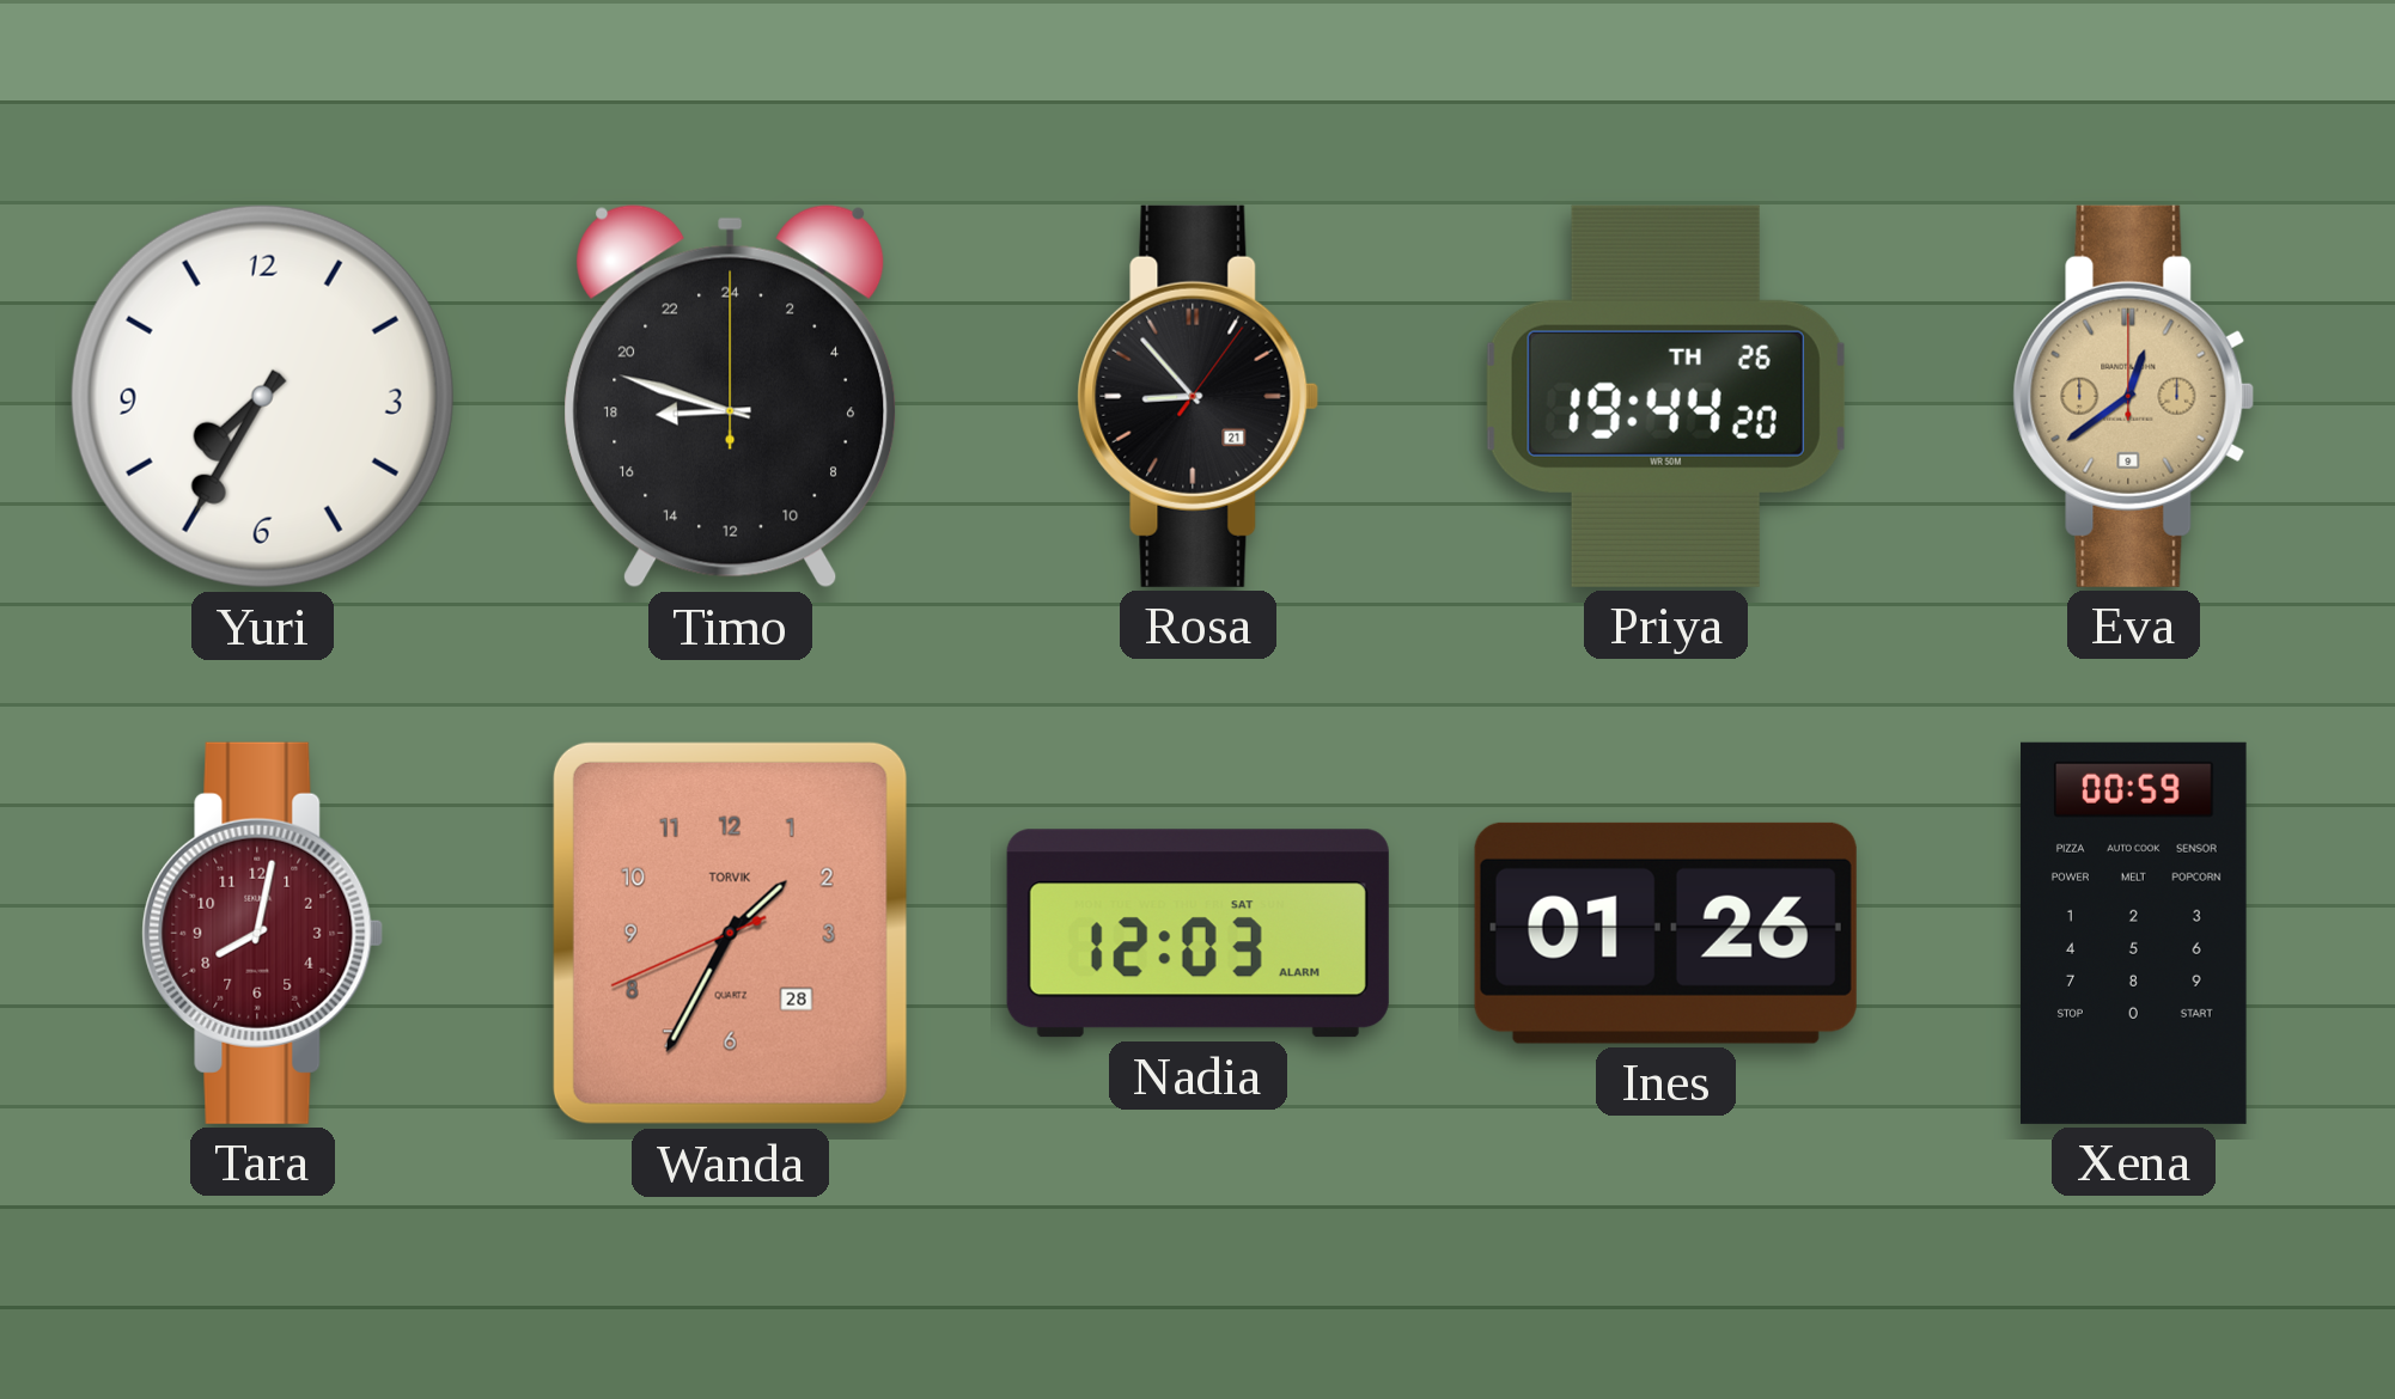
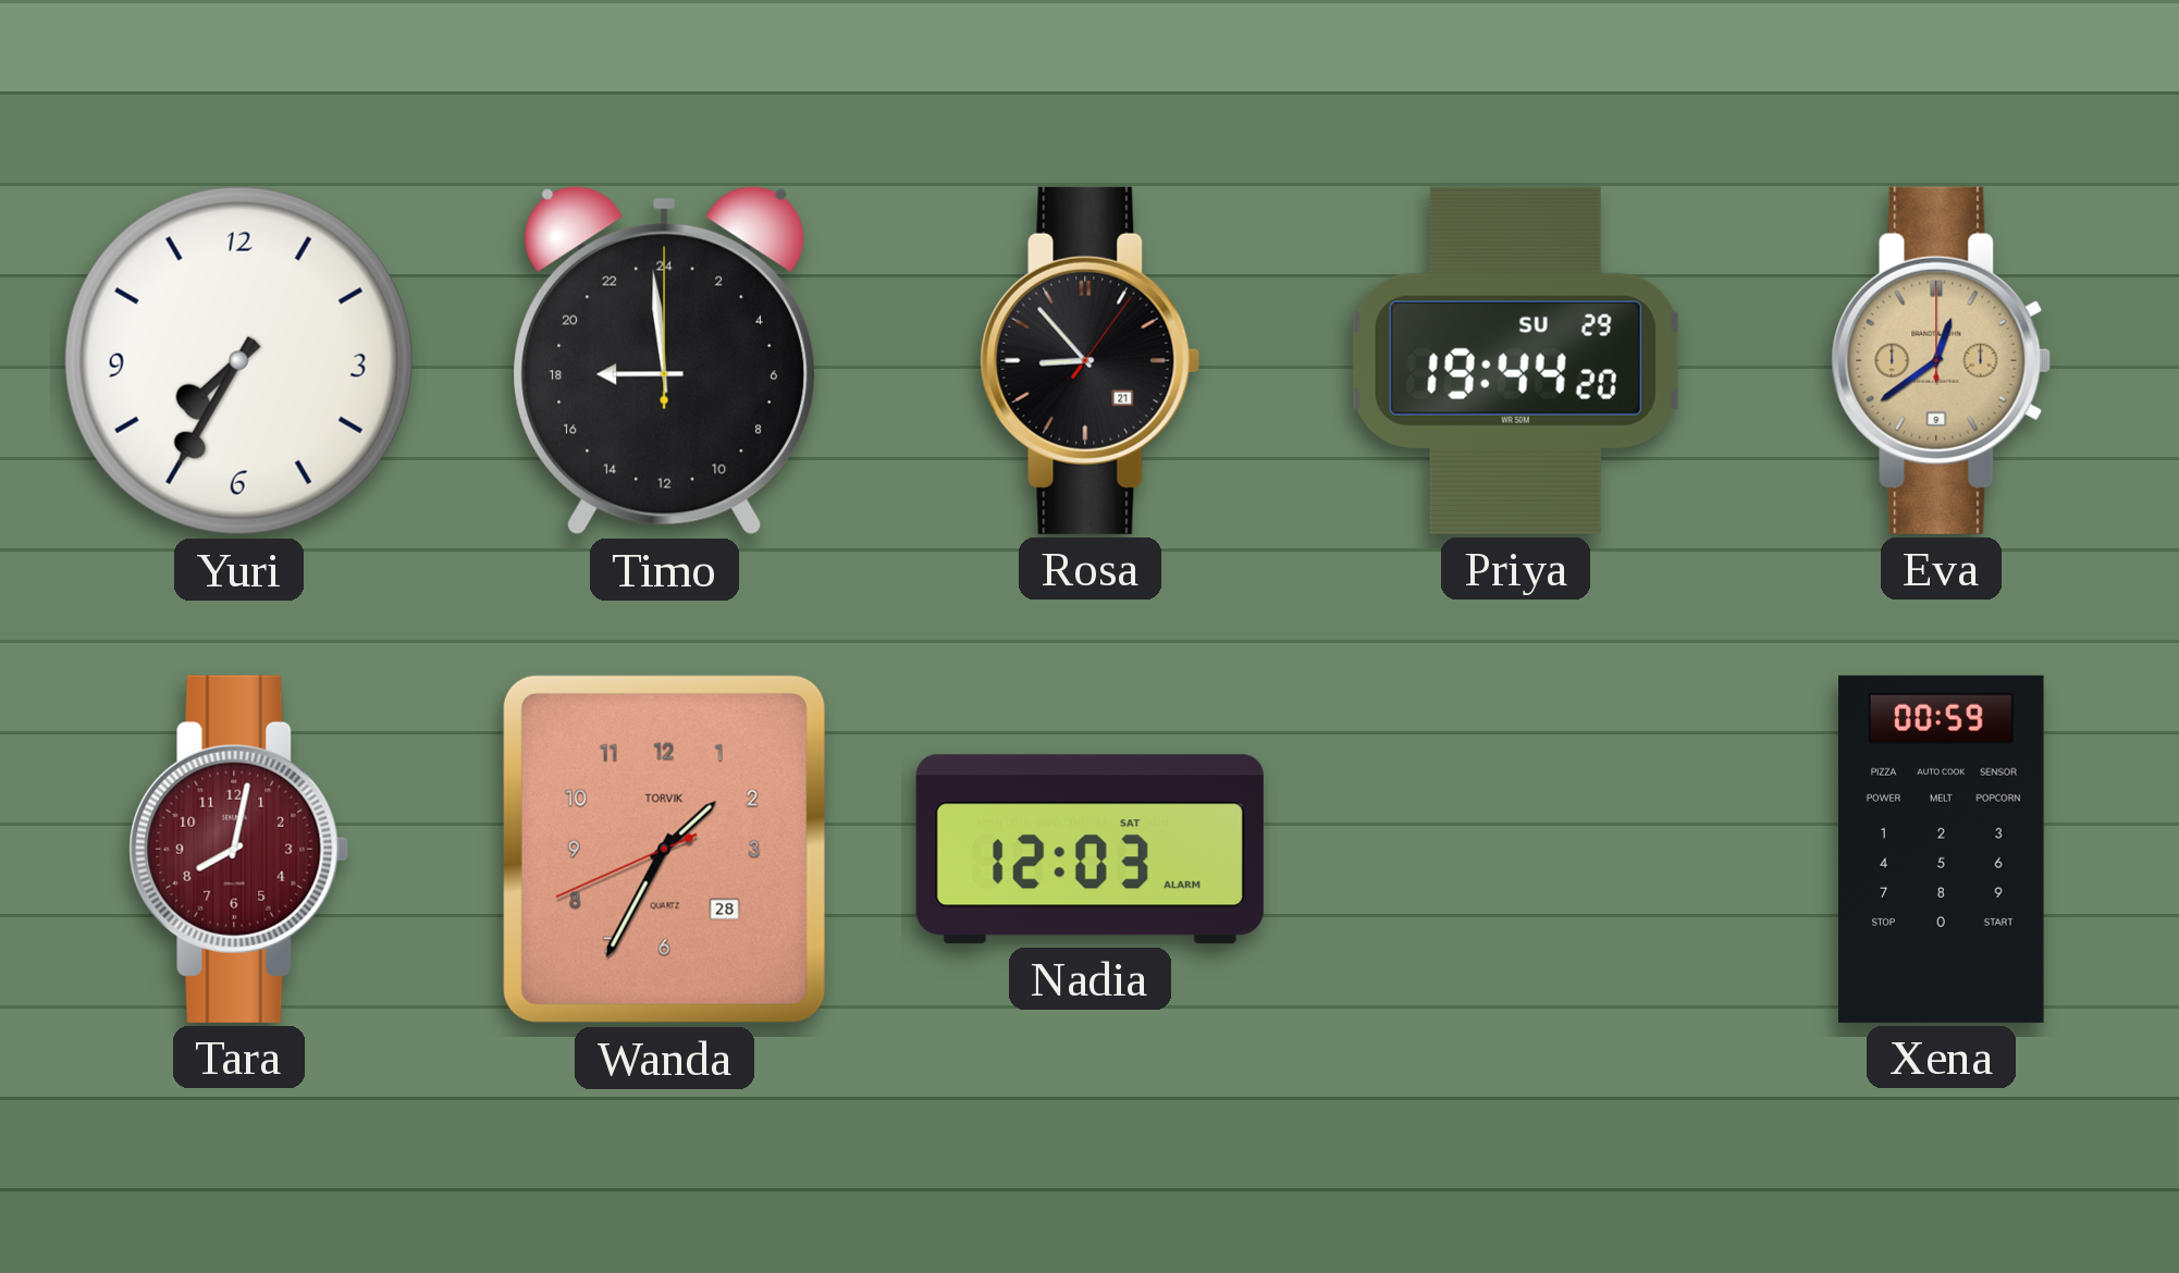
Timo: 17:48 -> 17:59 (665, 361)
Priya date: TH 26 -> SU 29 (1515, 360)
Ines: 01:26 -> none (1665, 933)
